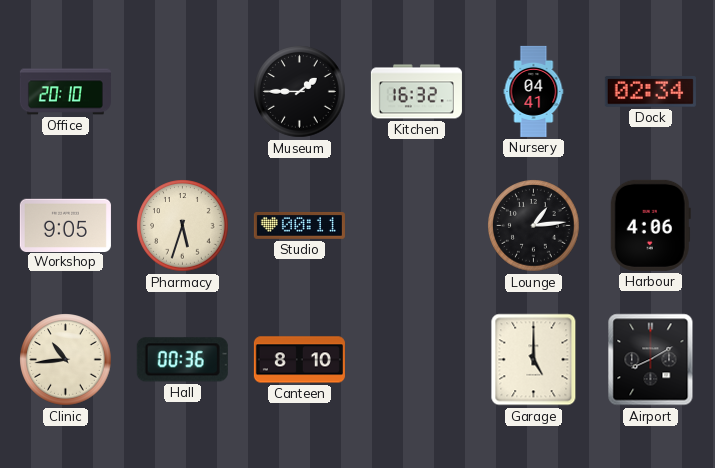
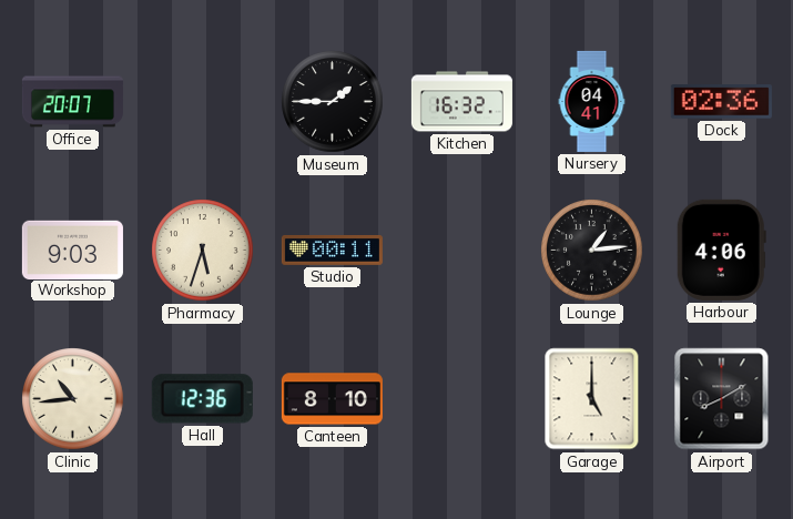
Office: 20:10 -> 20:07 (72, 102)
Dock: 02:34 -> 02:36 (721, 102)
Workshop: 9:05 -> 9:03 (72, 250)
Hall: 00:36 -> 12:36 (202, 399)
